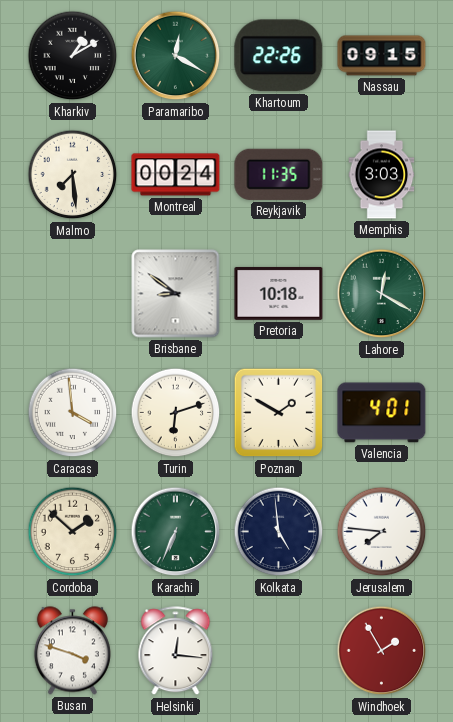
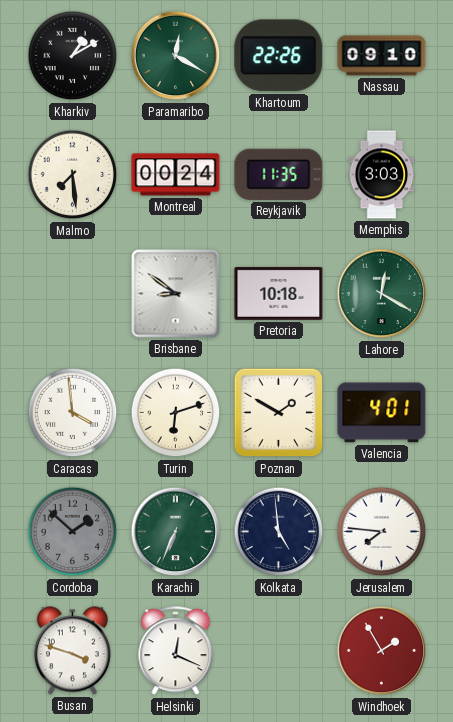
Nassau: 09:15 -> 09:10 (382, 56)
Cordoba dial: cream -> grey (73, 532)
Helsinki: 12:16 -> 12:19 (176, 651)
